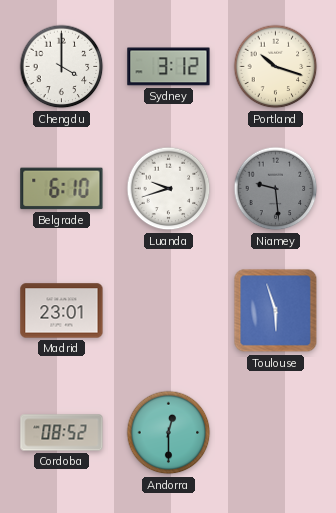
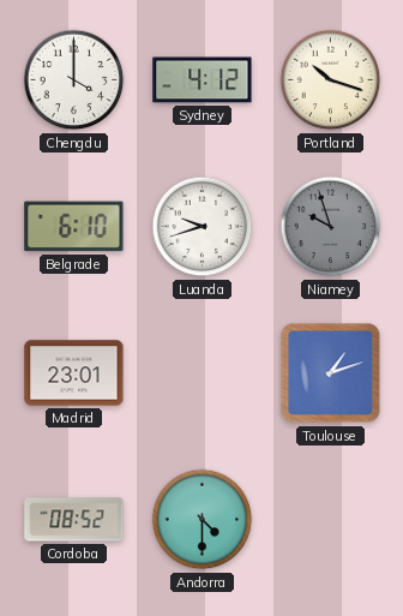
Sydney: 3:12 -> 4:12 (203, 80)
Niamey: 9:29 -> 9:57 (331, 227)
Toulouse: 5:57 -> 1:12 (331, 373)
Andorra: 12:30 -> 4:30 (203, 520)
